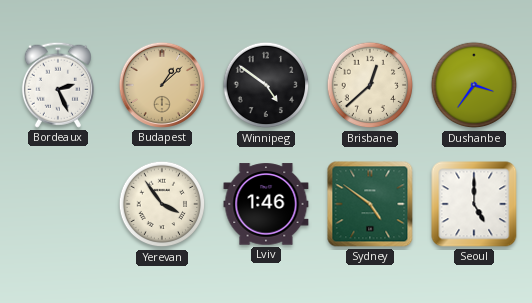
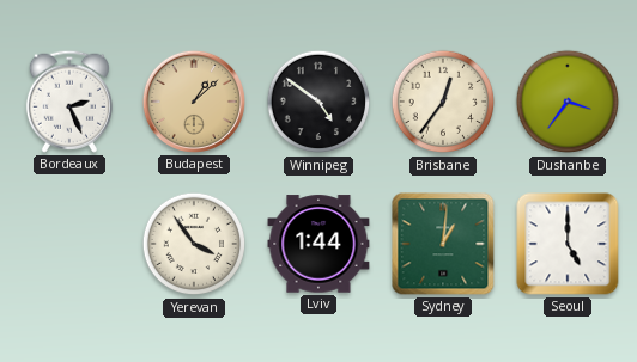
Brisbane: 12:38 -> 12:36 (443, 102)
Lviv: 1:46 -> 1:44 (318, 244)
Sydney: 4:51 -> 1:01 (443, 244)
